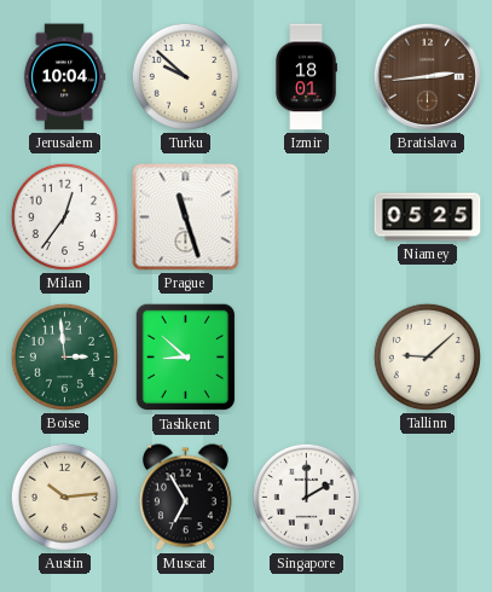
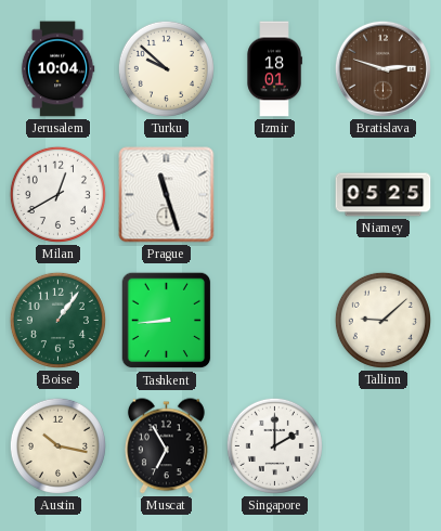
Bratislava: 2:44 -> 2:48 (382, 68)
Milan: 12:36 -> 12:40 (57, 194)
Boise: 2:59 -> 1:06 (57, 320)
Tashkent: 8:52 -> 8:44 (167, 321)
Austin: 10:14 -> 10:17 (57, 445)
